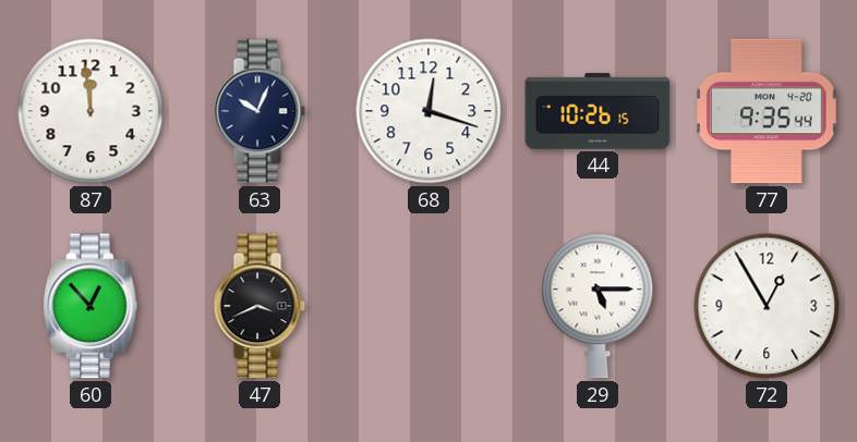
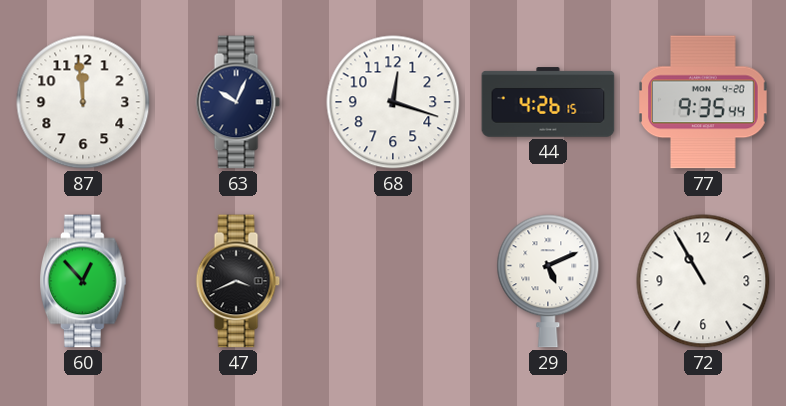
44: 10:26 -> 4:26 (548, 102)
29: 5:15 -> 5:11 (548, 281)
72: 12:55 -> 10:55 (703, 281)
